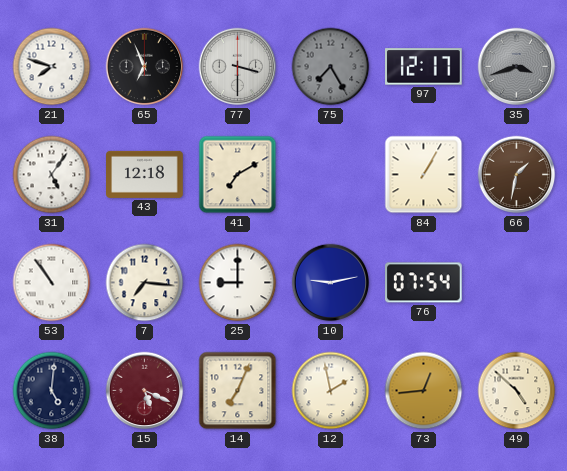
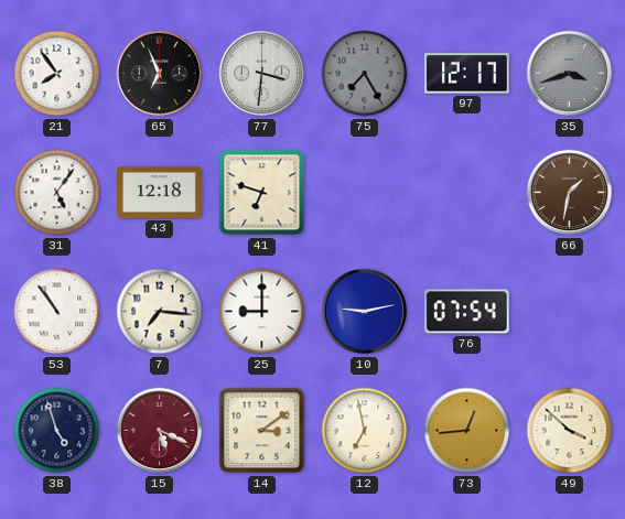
21: 7:48 -> 7:54 (57, 74)
77: 3:30 -> 3:31 (262, 74)
41: 7:10 -> 6:48 (262, 193)
84: 1:05 -> none (424, 175)
38: 5:01 -> 4:57 (57, 431)
14: 7:04 -> 3:09 (262, 431)
12: 1:58 -> 6:58 (365, 431)
49: 4:52 -> 3:52 (570, 431)
